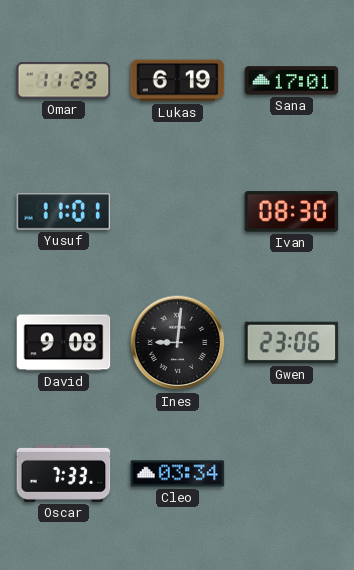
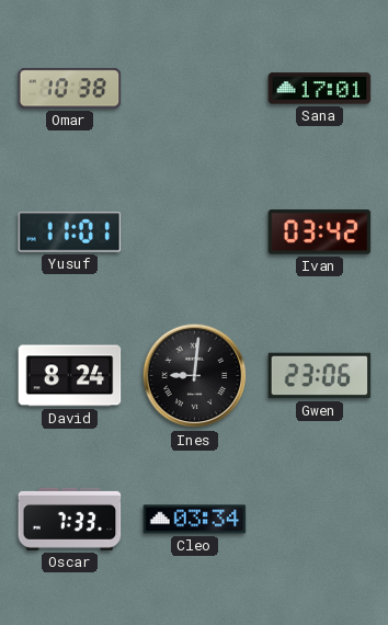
Omar: 11:29 -> 10:38 (70, 89)
Lukas: 6:19 -> none (178, 81)
Ivan: 08:30 -> 03:42 (320, 232)
David: 9:08 -> 8:24 (70, 376)
